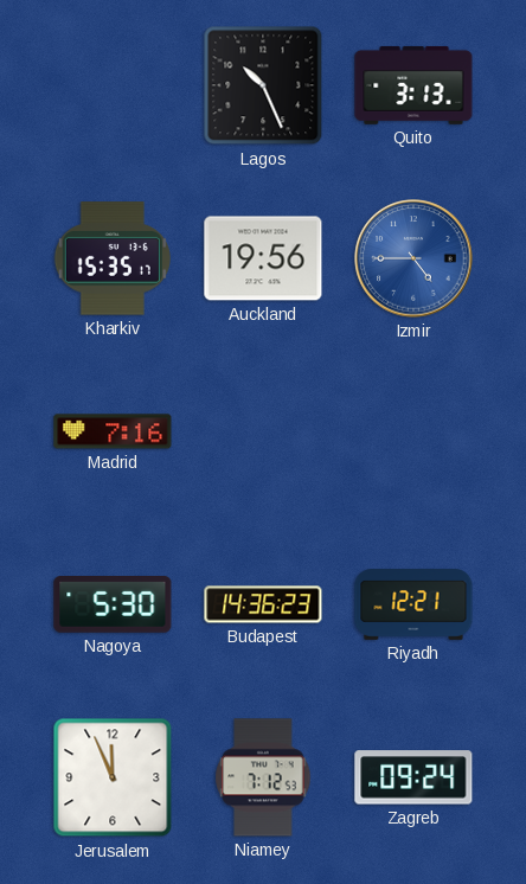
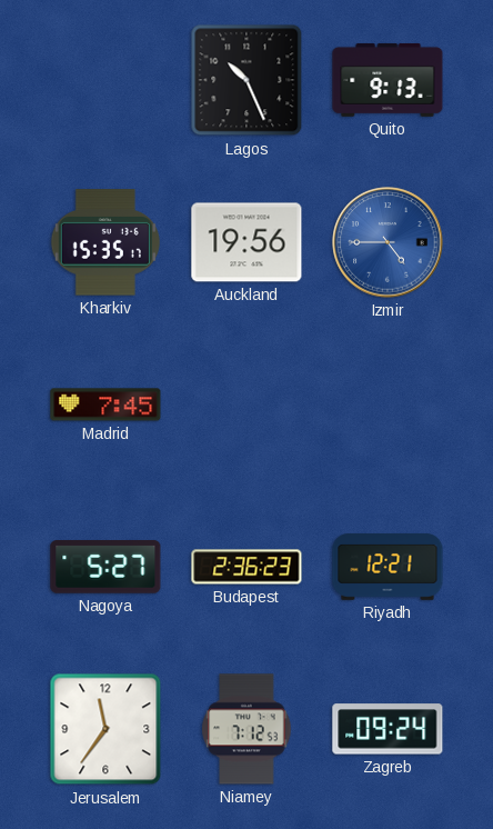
Quito: 3:13 -> 9:13 (388, 80)
Madrid: 7:16 -> 7:45 (105, 404)
Nagoya: 5:30 -> 5:27 (105, 568)
Budapest: 14:36 -> 2:36 (247, 567)
Jerusalem: 11:56 -> 11:36 (105, 729)
